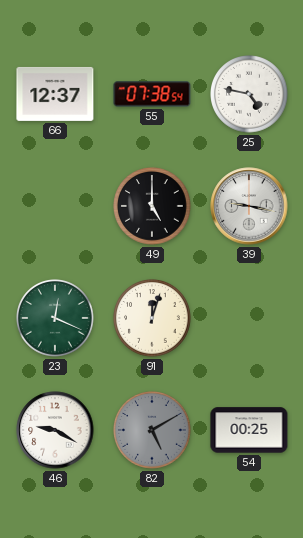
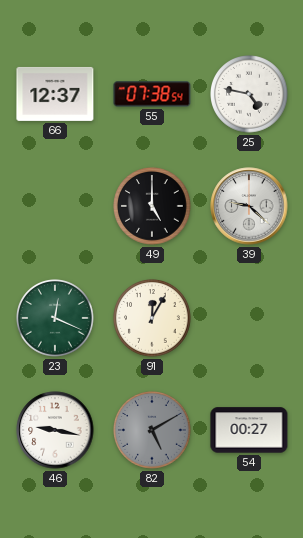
39: 9:17 -> 9:22 (249, 206)
91: 12:03 -> 12:05 (152, 318)
46: 9:20 -> 9:17 (55, 430)
54: 00:25 -> 00:27 (249, 430)
